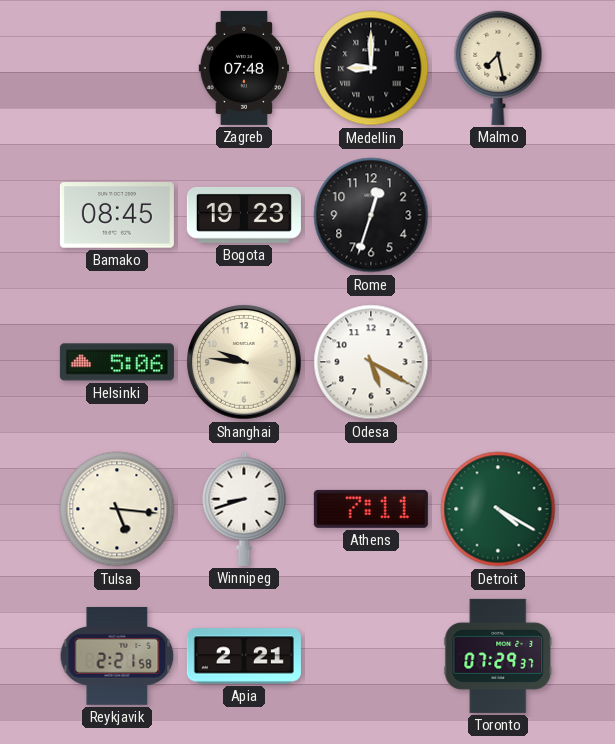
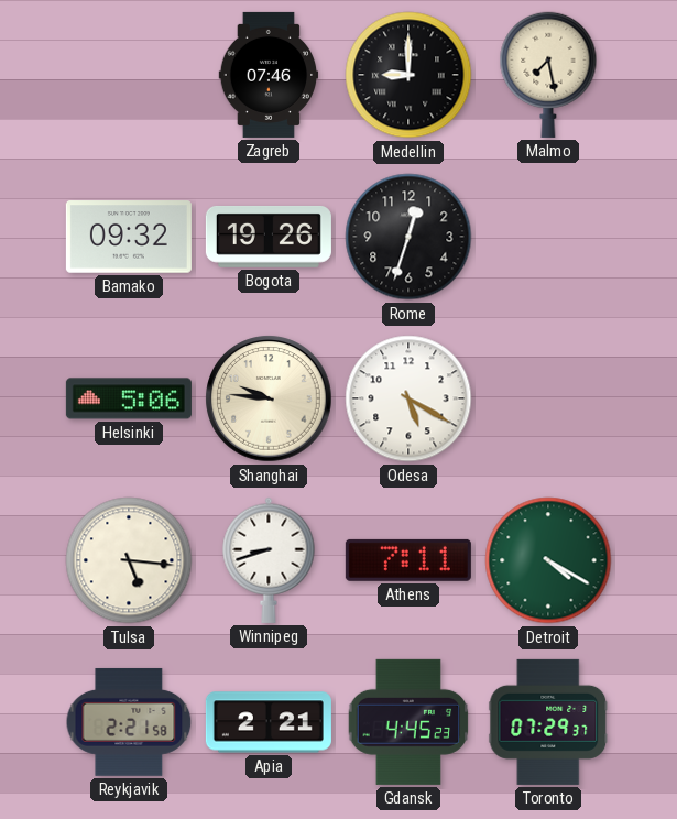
Zagreb: 07:48 -> 07:46 (269, 75)
Bamako: 08:45 -> 09:32 (129, 237)
Bogota: 19:23 -> 19:26 (269, 237)
Gdansk: none -> 4:45 (408, 722)
